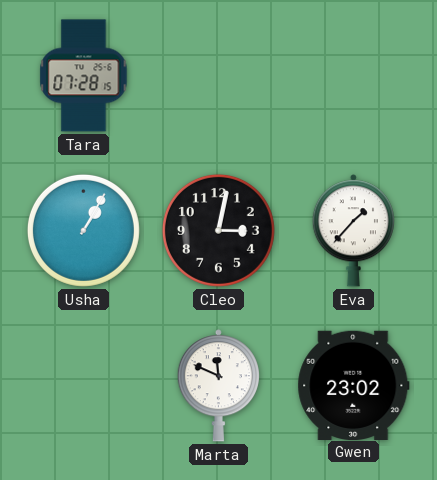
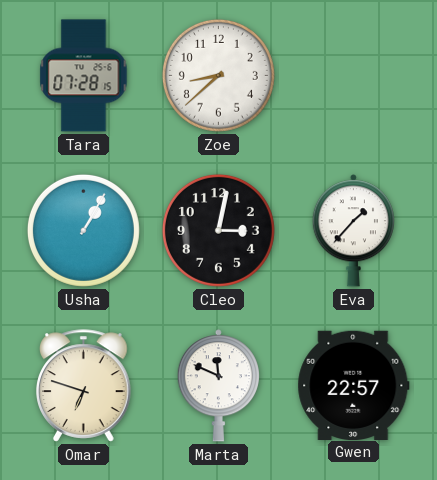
Zoe: none -> 8:38 (218, 75)
Omar: none -> 6:48 (84, 386)
Gwen: 23:02 -> 22:57 (354, 385)
